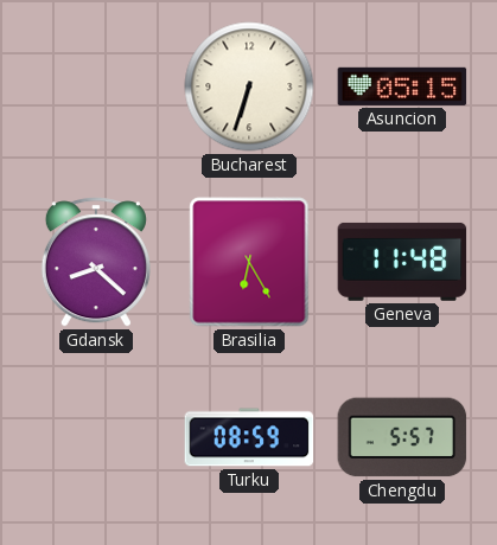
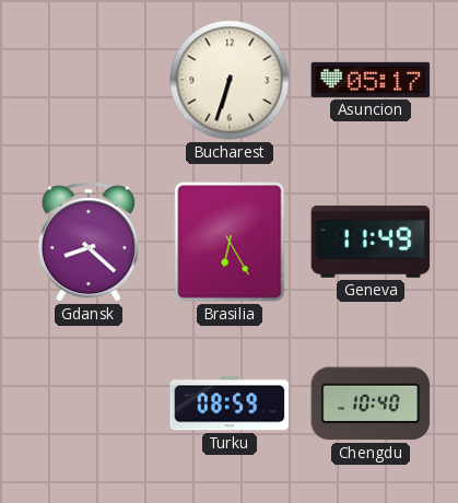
Asuncion: 05:15 -> 05:17 (371, 80)
Geneva: 11:48 -> 11:49 (371, 242)
Chengdu: 5:57 -> 10:40 (371, 403)
